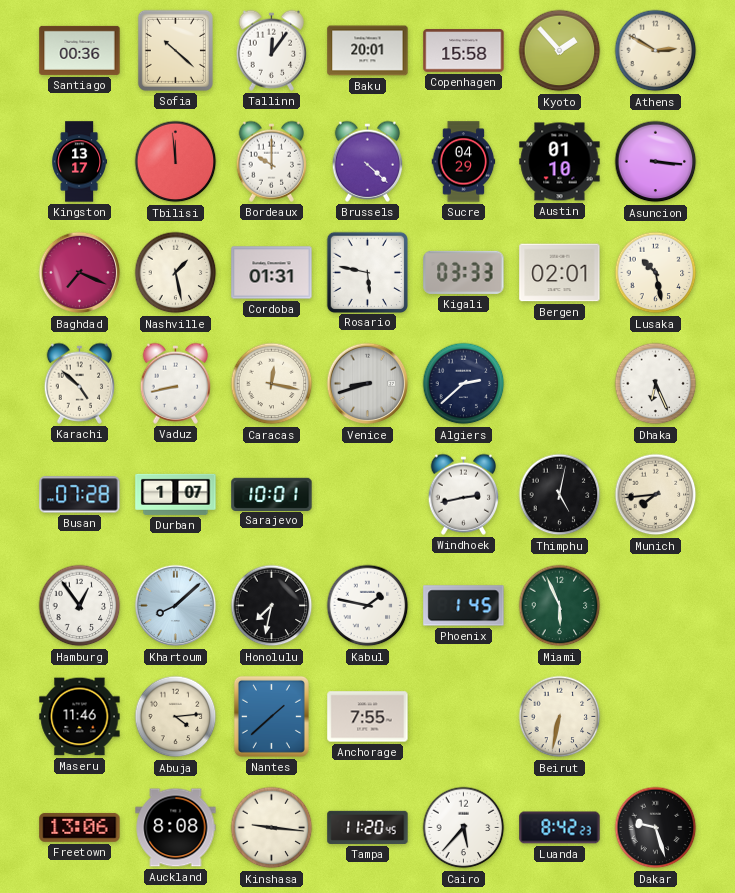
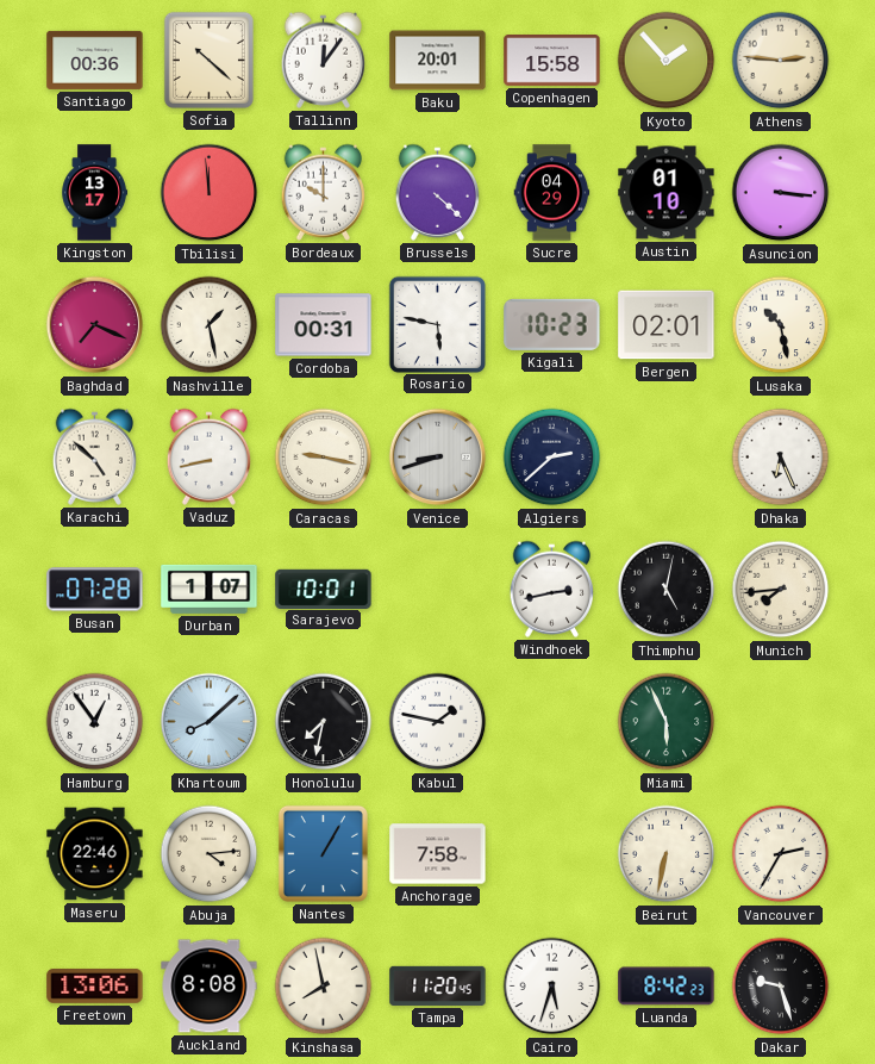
Athens: 2:50 -> 2:46 (781, 61)
Cordoba: 01:31 -> 00:31 (324, 325)
Kigali: 03:33 -> 10:23 (552, 324)
Caracas: 12:17 -> 9:17 (324, 458)
Phoenix: 1:45 -> none (464, 606)
Maseru: 11:46 -> 22:46 (95, 854)
Nantes: 1:38 -> 1:05 (323, 853)
Anchorage: 7:55 -> 7:58 (438, 854)
Vancouver: none -> 2:35 (781, 854)
Kinshasa: 9:16 -> 7:58 (324, 987)
Cairo: 5:37 -> 5:33 (552, 987)
